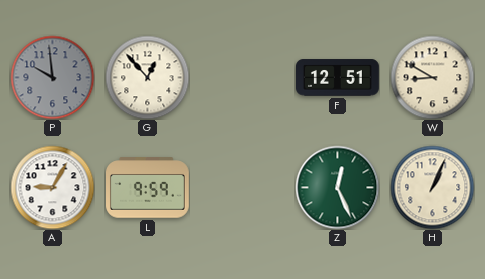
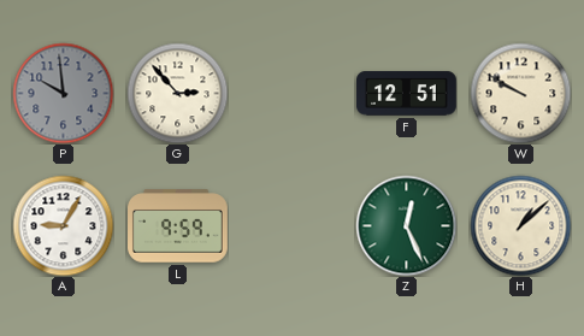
G: 12:53 -> 2:53 (177, 93)
W: 8:50 -> 9:50 (520, 93)
H: 1:04 -> 1:08 (520, 225)
